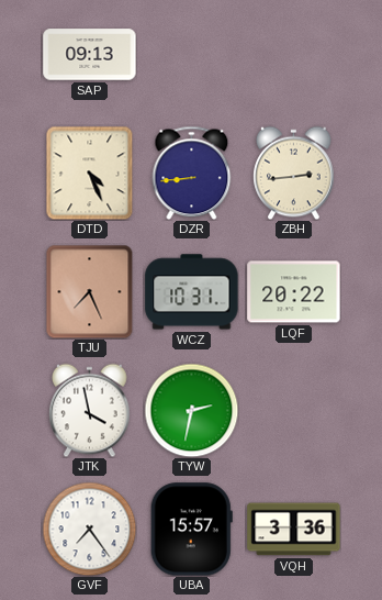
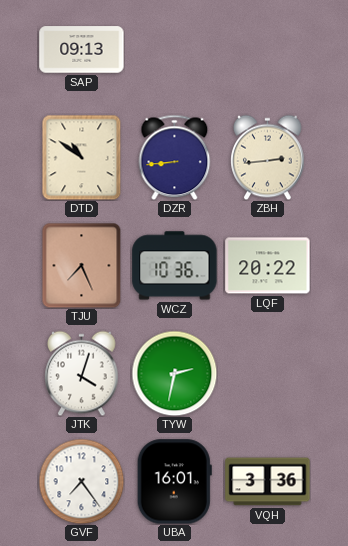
DTD: 4:26 -> 10:51 (82, 157)
WCZ: 10:31 -> 10:36 (175, 266)
JTK: 3:58 -> 4:03 (82, 373)
UBA: 15:57 -> 16:01 (174, 482)
